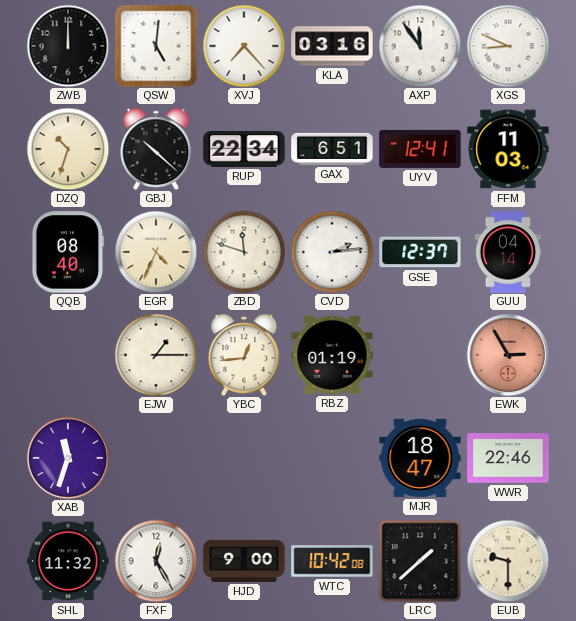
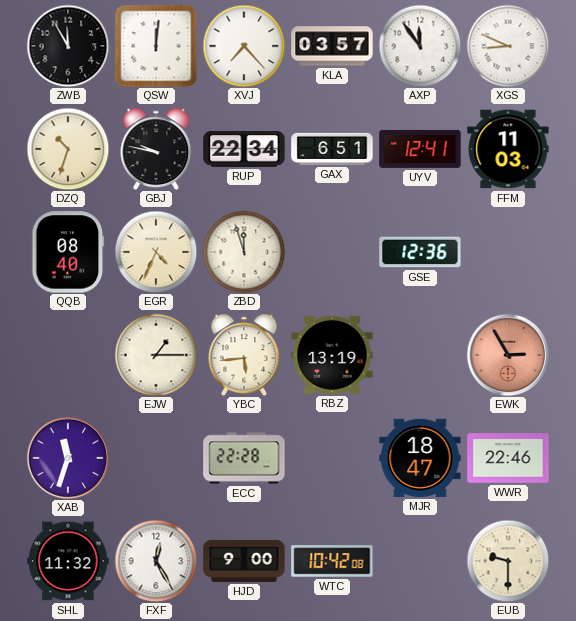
ZWB: 12:00 -> 11:55 (68, 46)
QSW: 5:01 -> 12:01 (156, 46)
KLA: 03:16 -> 03:57 (332, 46)
GBJ: 10:22 -> 9:47 (156, 149)
ZBD: 11:48 -> 11:57 (244, 252)
CVD: 2:14 -> none (332, 252)
GSE: 12:37 -> 12:36 (420, 252)
GUU: 04:14 -> none (508, 252)
YBC: 12:44 -> 5:44 (244, 355)
RBZ: 01:19 -> 13:19 (332, 355)
ECC: none -> 22:28 (244, 458)
LRC: 1:38 -> none (420, 561)
